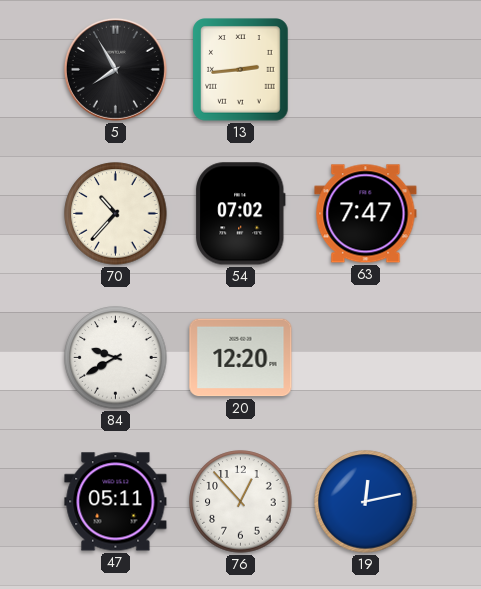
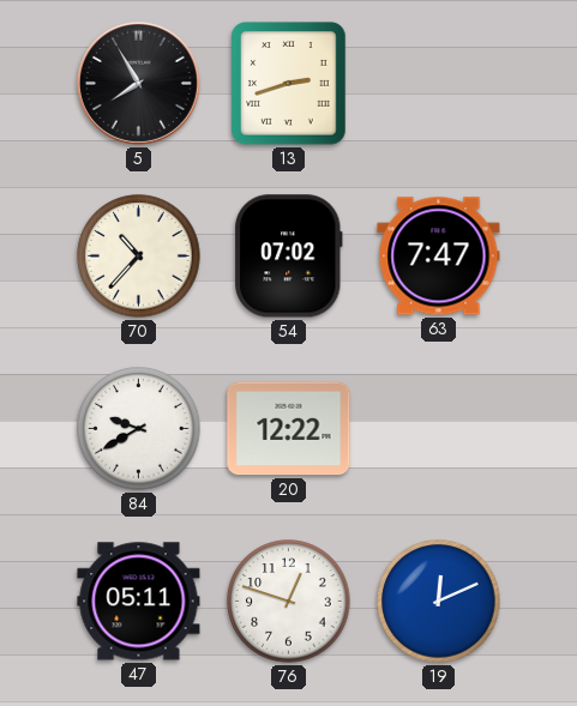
13: 2:44 -> 2:42 (289, 84)
20: 12:20 -> 12:22 (289, 429)
76: 12:53 -> 12:48 (289, 602)
19: 12:13 -> 12:11 (439, 602)
